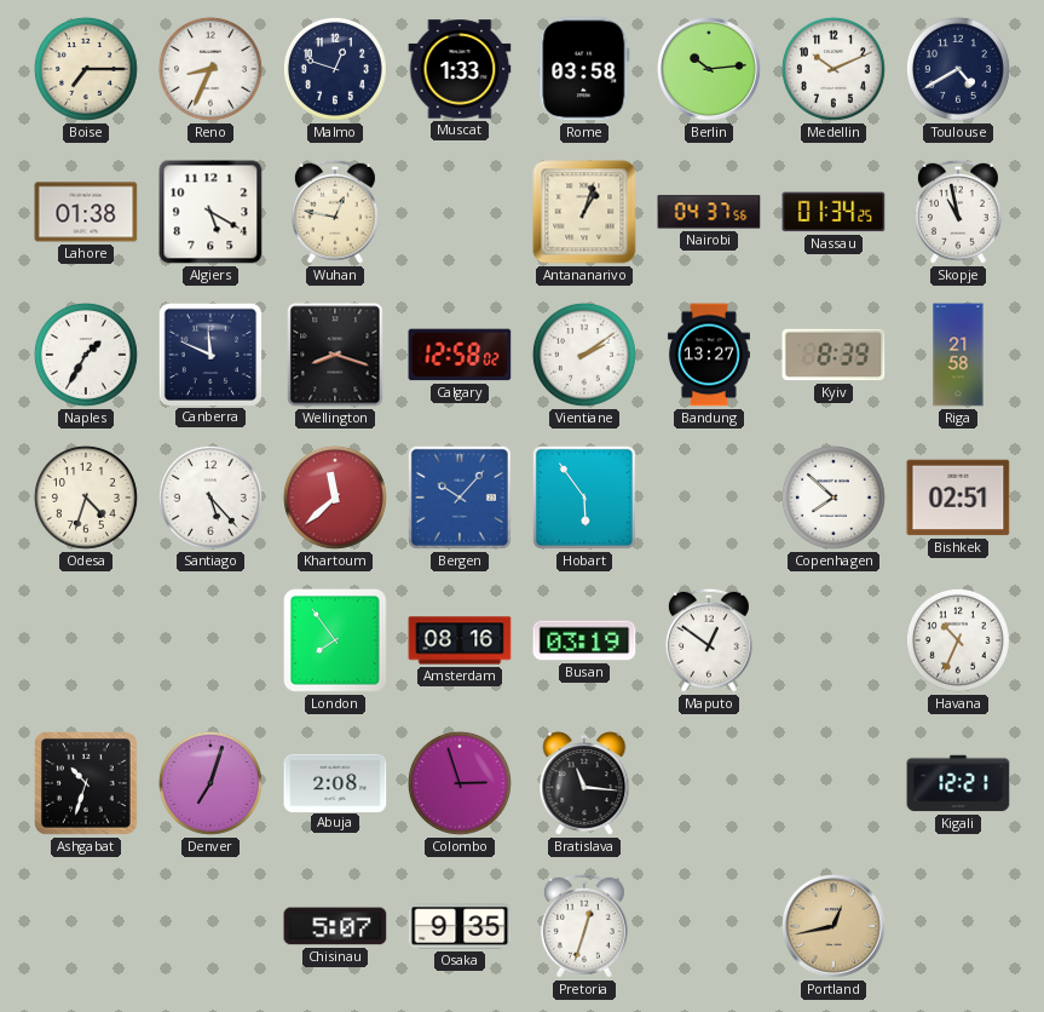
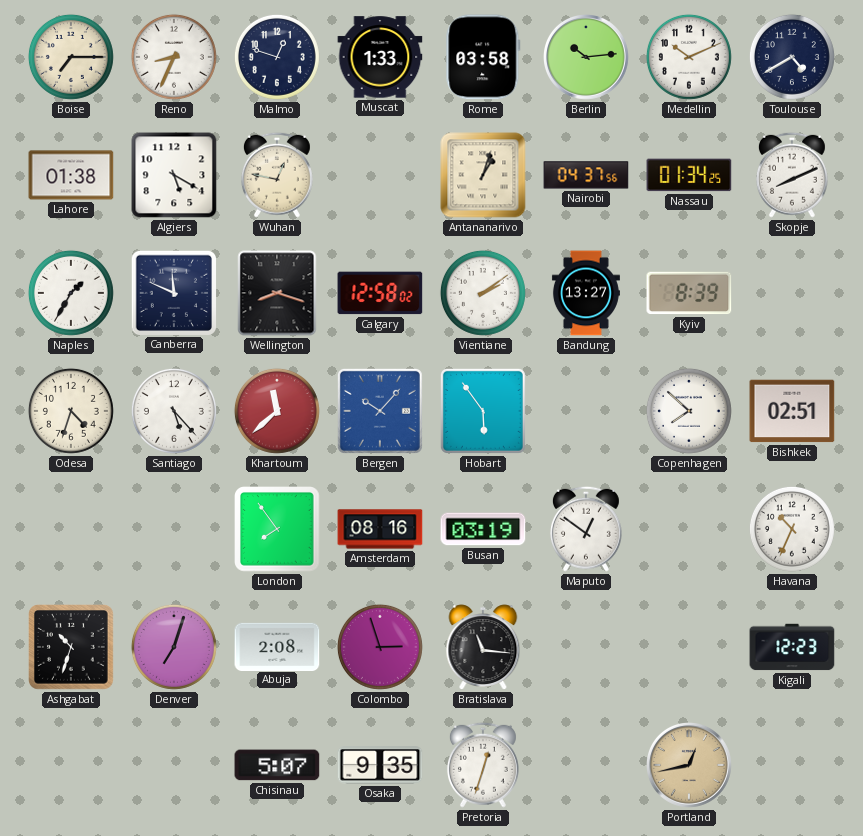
Skopje: 10:58 -> 8:11 (792, 175)
Riga: 21:58 -> none (958, 355)
Kigali: 12:21 -> 12:23 (792, 647)
